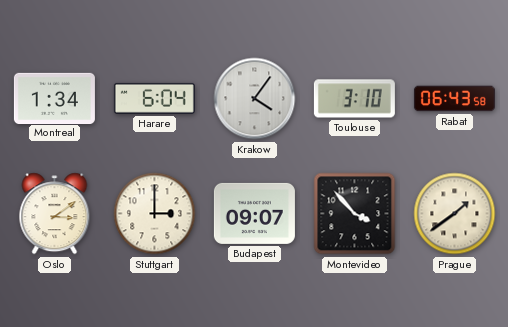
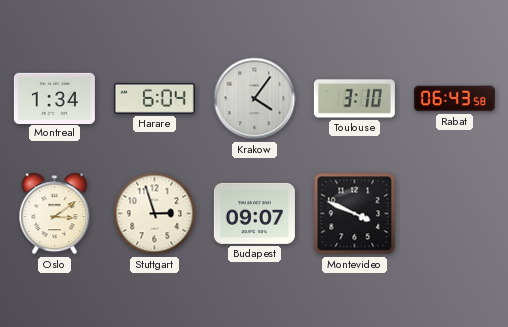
Stuttgart: 3:00 -> 2:57 (155, 214)
Montevideo: 3:53 -> 3:49 (355, 214)
Prague: 1:39 -> none (455, 214)
